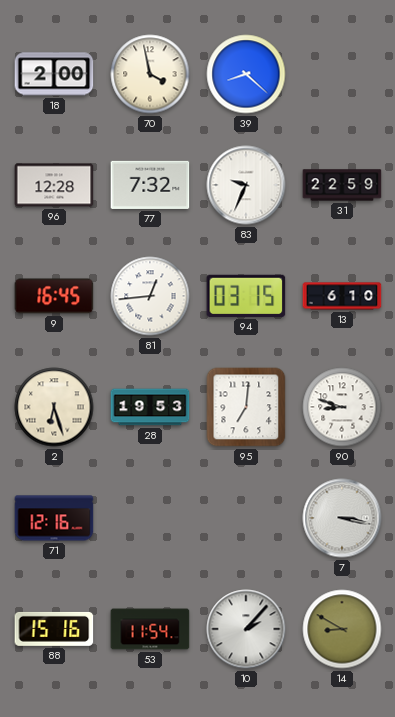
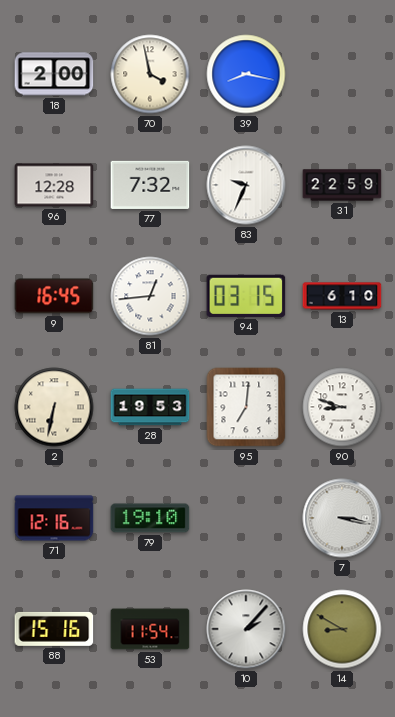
39: 8:22 -> 8:17 (246, 74)
2: 6:27 -> 6:32 (54, 407)
79: none -> 19:10 (150, 518)
